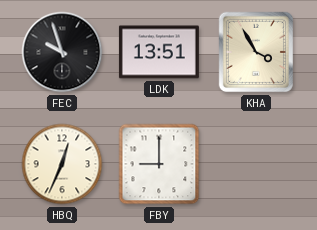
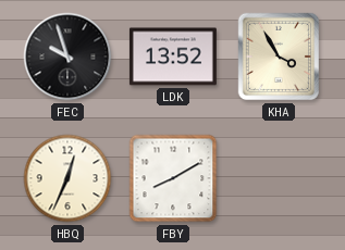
LDK: 13:51 -> 13:52 (173, 57)
FBY: 9:00 -> 8:10 (173, 178)
